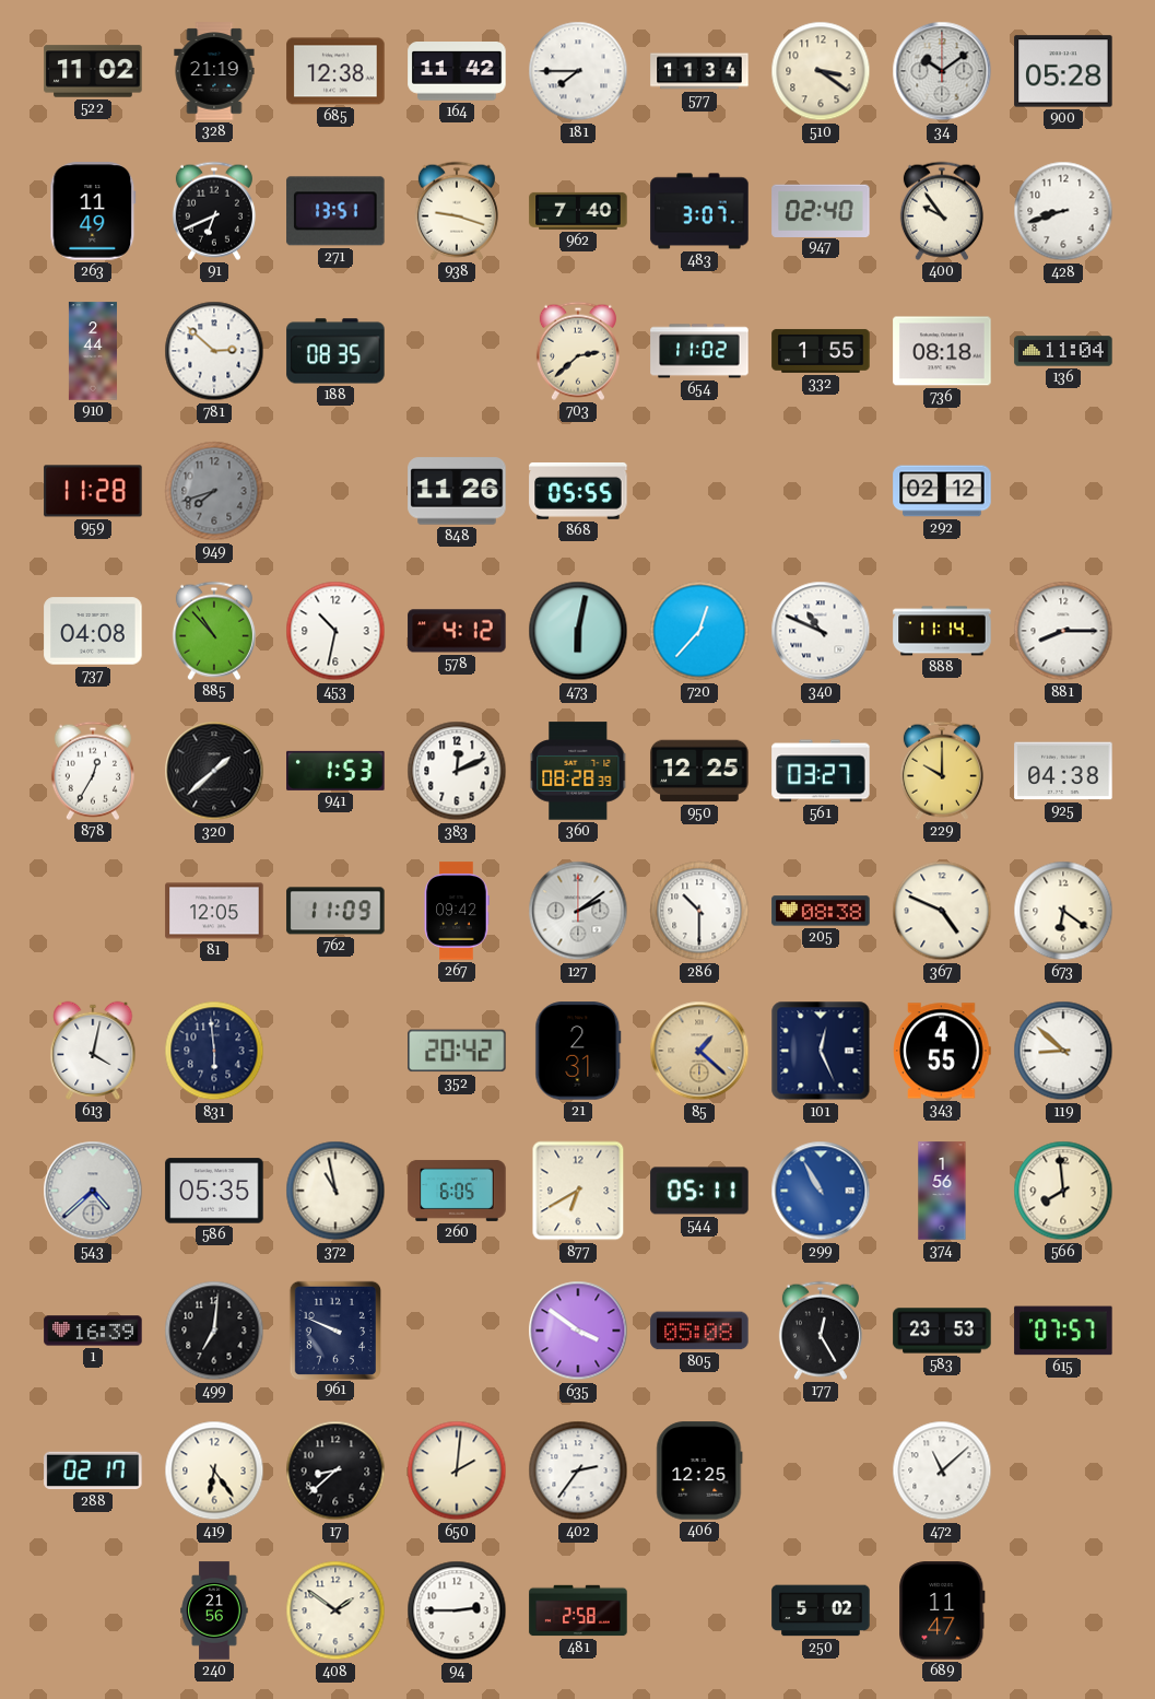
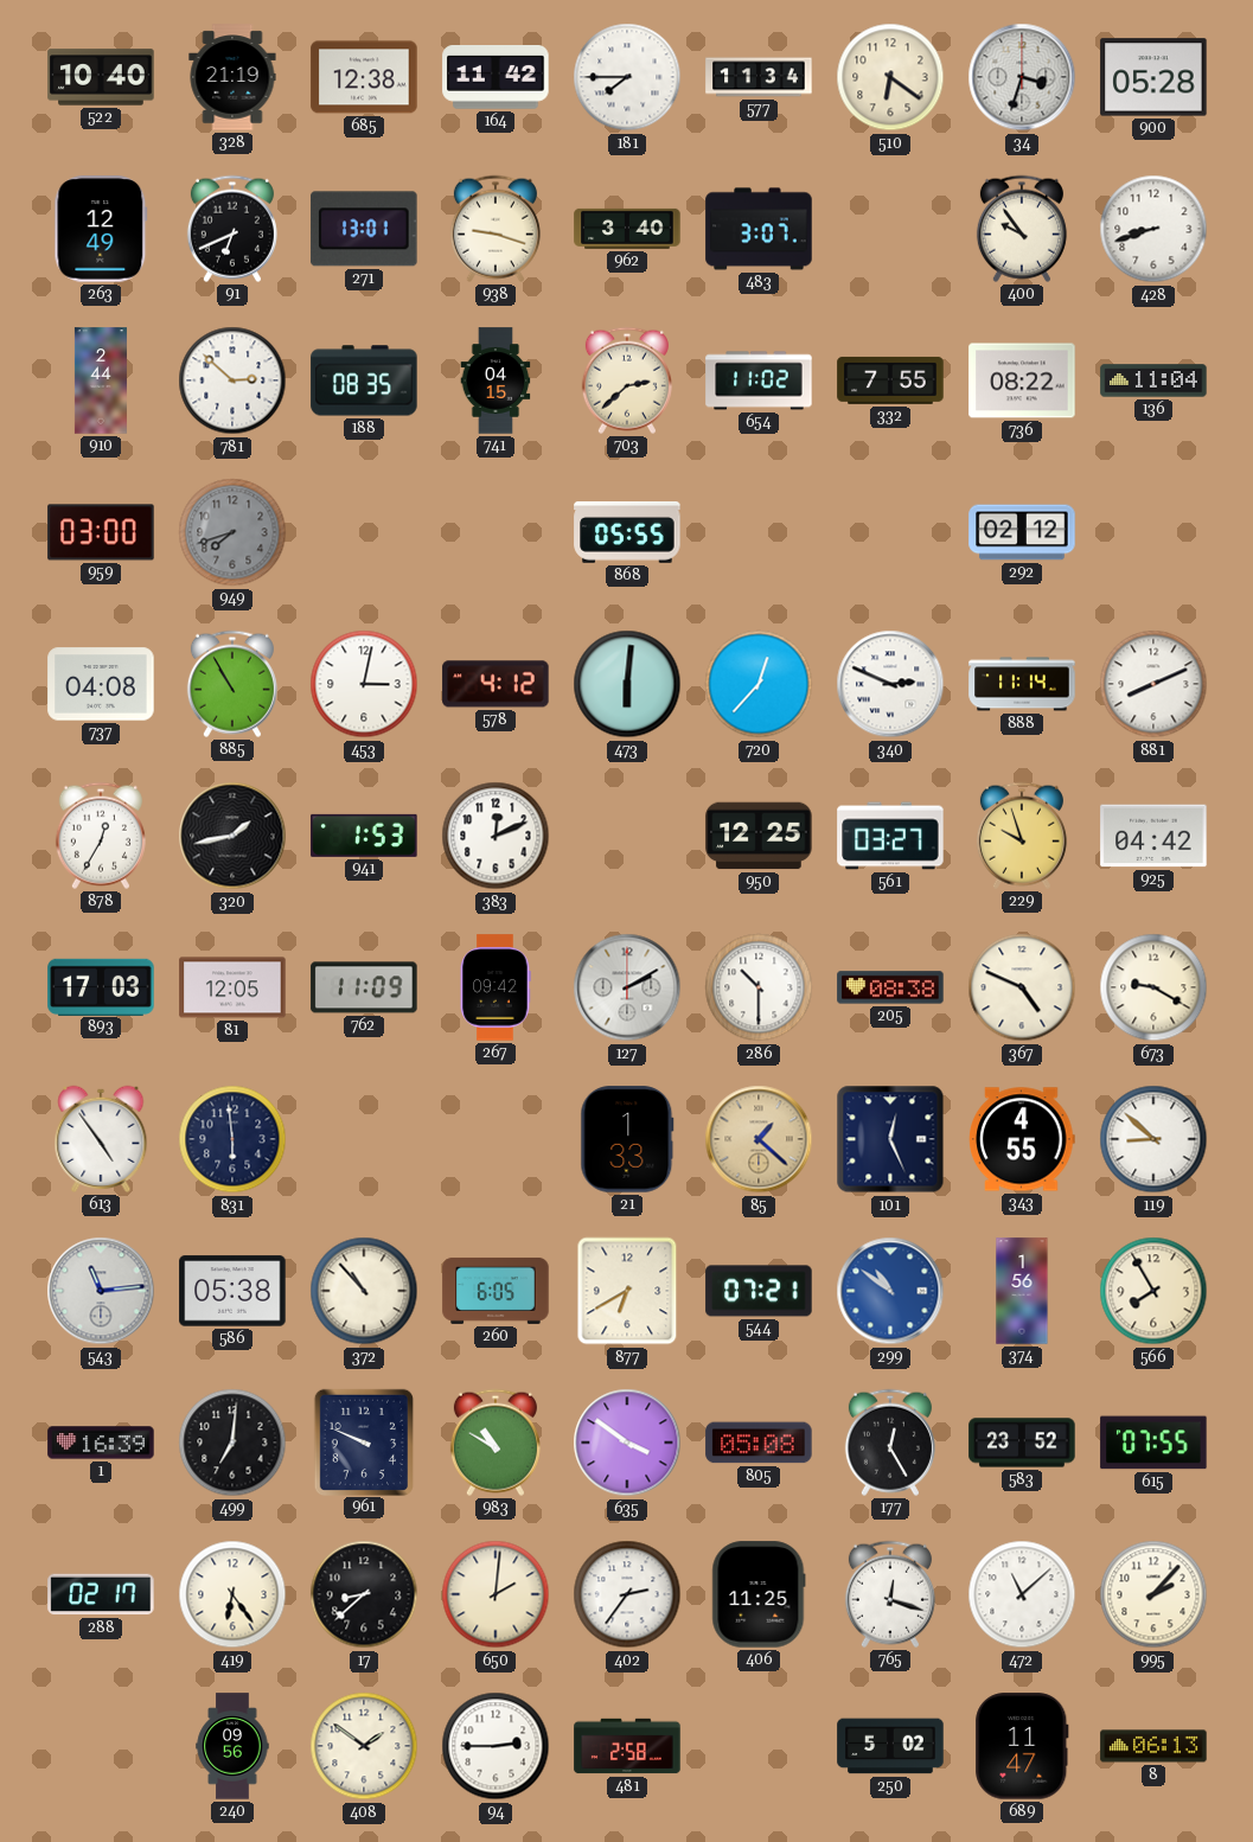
522: 11:02 -> 10:40 (101, 77)
510: 3:21 -> 6:21 (890, 77)
34: 10:09 -> 3:33 (1022, 77)
263: 11:49 -> 12:49 (101, 229)
271: 13:51 -> 13:01 (364, 229)
962: 7:40 -> 3:40 (627, 229)
947: 02:40 -> none (821, 210)
741: none -> 04:15 (496, 380)
332: 1:55 -> 7:55 (890, 380)
736: 08:18 -> 08:22 (1022, 380)
959: 11:28 -> 03:00 (101, 532)
848: 11:26 -> none (457, 491)
885: 10:53 -> 10:55 (232, 684)
453: 10:32 -> 3:02 (364, 684)
473: 6:02 -> 6:01 (627, 684)
340: 10:49 -> 2:49 (890, 684)
881: 8:15 -> 8:11 (1153, 684)
320: 1:38 -> 1:43 (232, 836)
360: 08:28 -> none (578, 771)
229: 10:00 -> 9:57 (1022, 836)
925: 04:38 -> 04:42 (1153, 836)
893: none -> 17:03 (101, 986)
127: 2:09 -> 2:10 (627, 987)
673: 6:21 -> 9:20 (1153, 987)
613: 4:02 -> 4:54 (101, 1139)
352: 20:42 -> none (457, 1051)
21: 2:31 -> 1:33 (627, 1139)
543: 4:38 -> 11:14 (101, 1291)
586: 05:35 -> 05:38 (232, 1291)
372: 10:58 -> 10:53 (364, 1291)
544: 05:11 -> 07:21 (759, 1291)
299: 10:55 -> 10:51 (890, 1291)
566: 7:59 -> 7:55 (1153, 1291)
983: none -> 10:50 (496, 1443)
583: 23:53 -> 23:52 (1022, 1443)
615: 07:57 -> 07:55 (1153, 1443)
406: 12:25 -> 11:25 (759, 1594)
765: none -> 12:18 (890, 1594)
995: none -> 2:07 (1153, 1594)
240: 21:56 -> 09:56 (232, 1746)
8: none -> 06:13 (1153, 1746)
